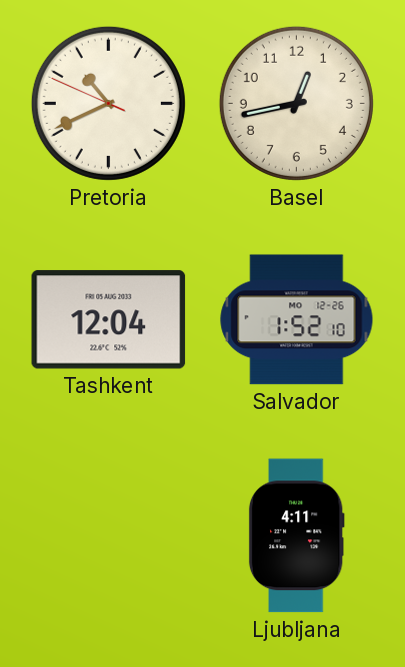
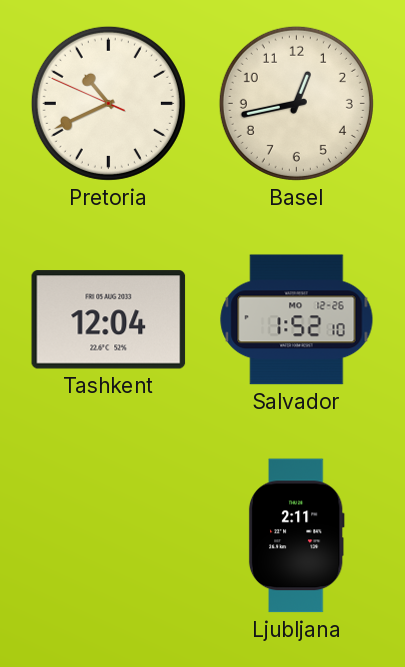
Ljubljana: 4:11 -> 2:11 (296, 536)
